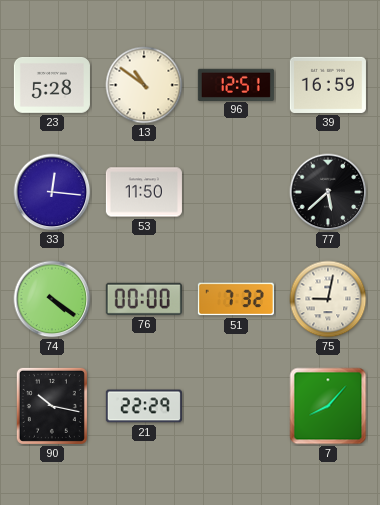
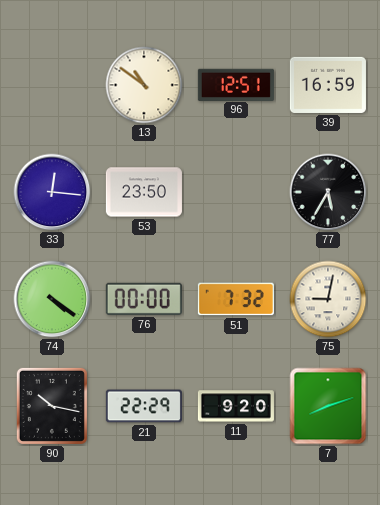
23: 5:28 -> none (52, 85)
53: 11:50 -> 23:50 (144, 192)
77: 5:38 -> 5:35 (328, 192)
11: none -> 9:20 (236, 406)
7: 8:07 -> 8:12 (328, 406)
